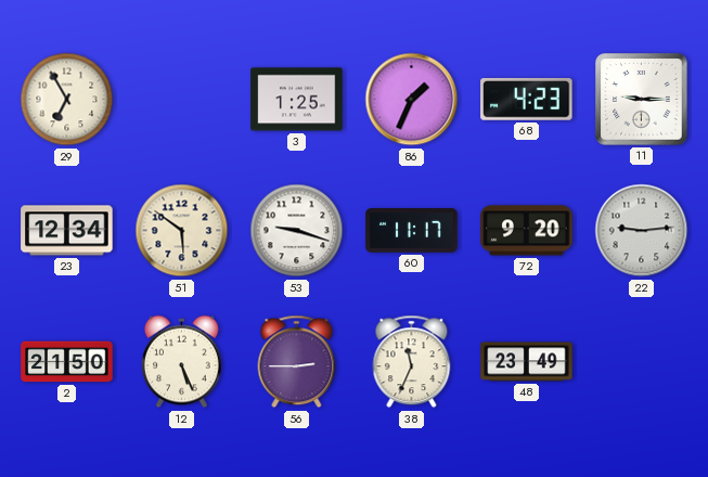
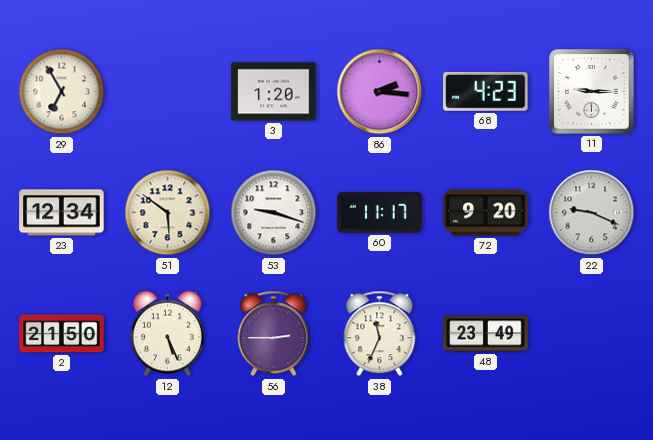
3: 1:25 -> 1:20 (274, 92)
86: 1:34 -> 2:16 (380, 92)
22: 9:14 -> 9:19 (592, 213)
